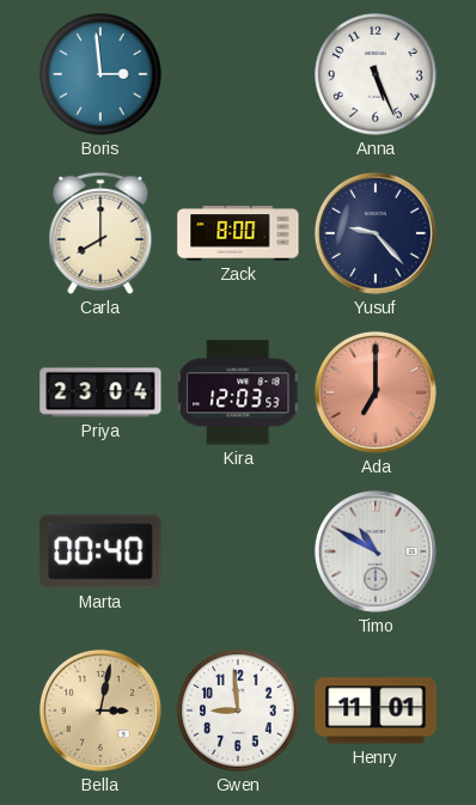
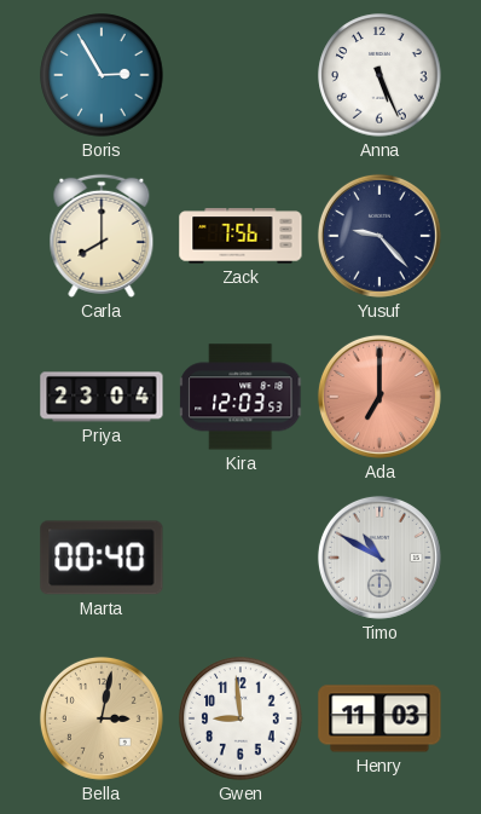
Boris: 2:59 -> 2:55 (102, 75)
Zack: 8:00 -> 7:56 (240, 236)
Henry: 11:01 -> 11:03 (379, 718)
